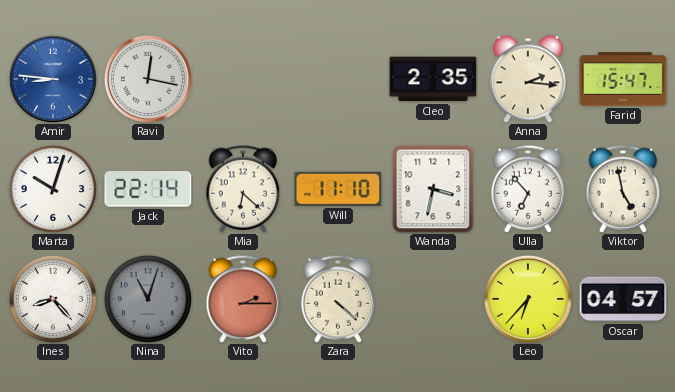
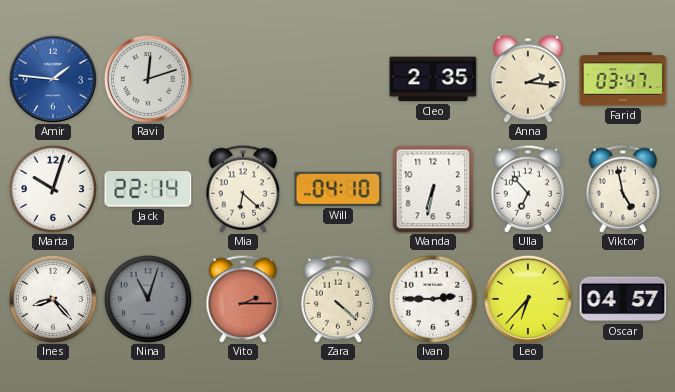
Amir: 8:46 -> 1:46 (53, 79)
Ravi: 12:17 -> 12:12 (148, 79)
Farid: 15:47 -> 03:47 (623, 79)
Will: 11:10 -> 04:10 (338, 189)
Wanda: 3:32 -> 6:32 (433, 189)
Ivan: none -> 2:45 (433, 299)
